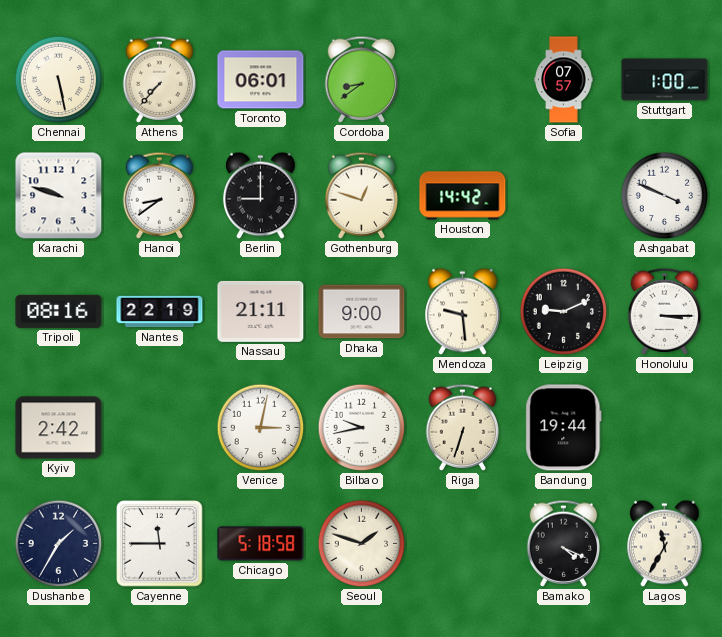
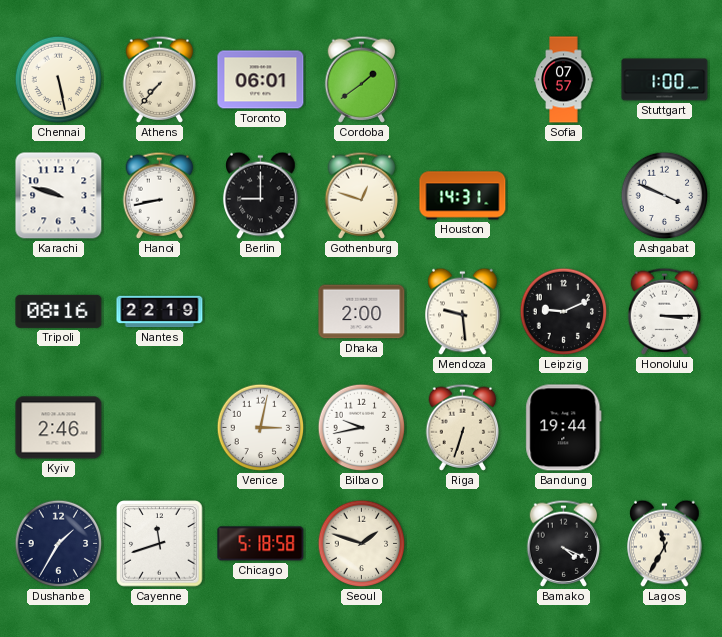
Cordoba: 8:39 -> 1:39 (362, 79)
Hanoi: 8:39 -> 8:43 (160, 195)
Houston: 14:42 -> 14:31 (463, 196)
Nassau: 21:11 -> none (261, 311)
Dhaka: 9:00 -> 2:00 (362, 312)
Kyiv: 2:42 -> 2:46 (59, 428)
Cayenne: 11:45 -> 11:42 (160, 544)
